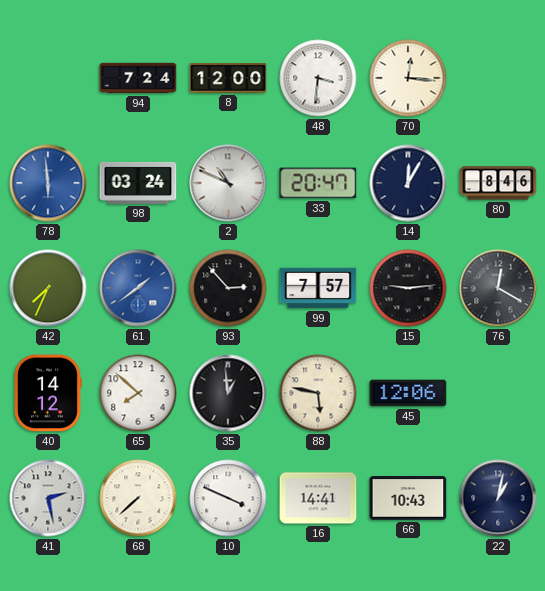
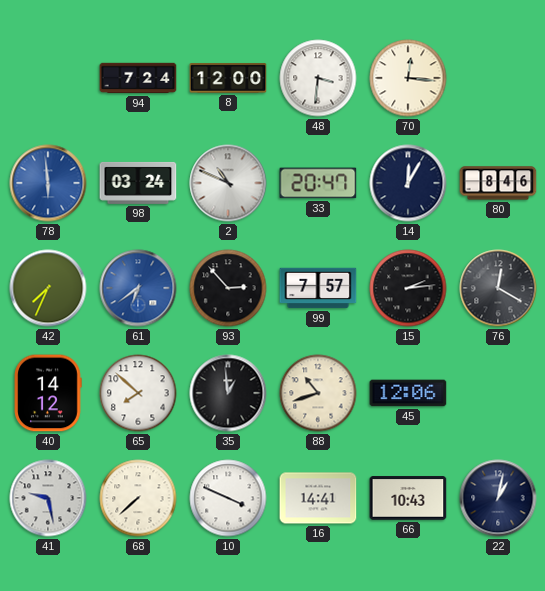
61: 1:39 -> 6:39 (138, 288)
15: 9:14 -> 2:14 (408, 288)
88: 5:47 -> 10:42 (318, 393)
41: 2:28 -> 9:28 (48, 498)
